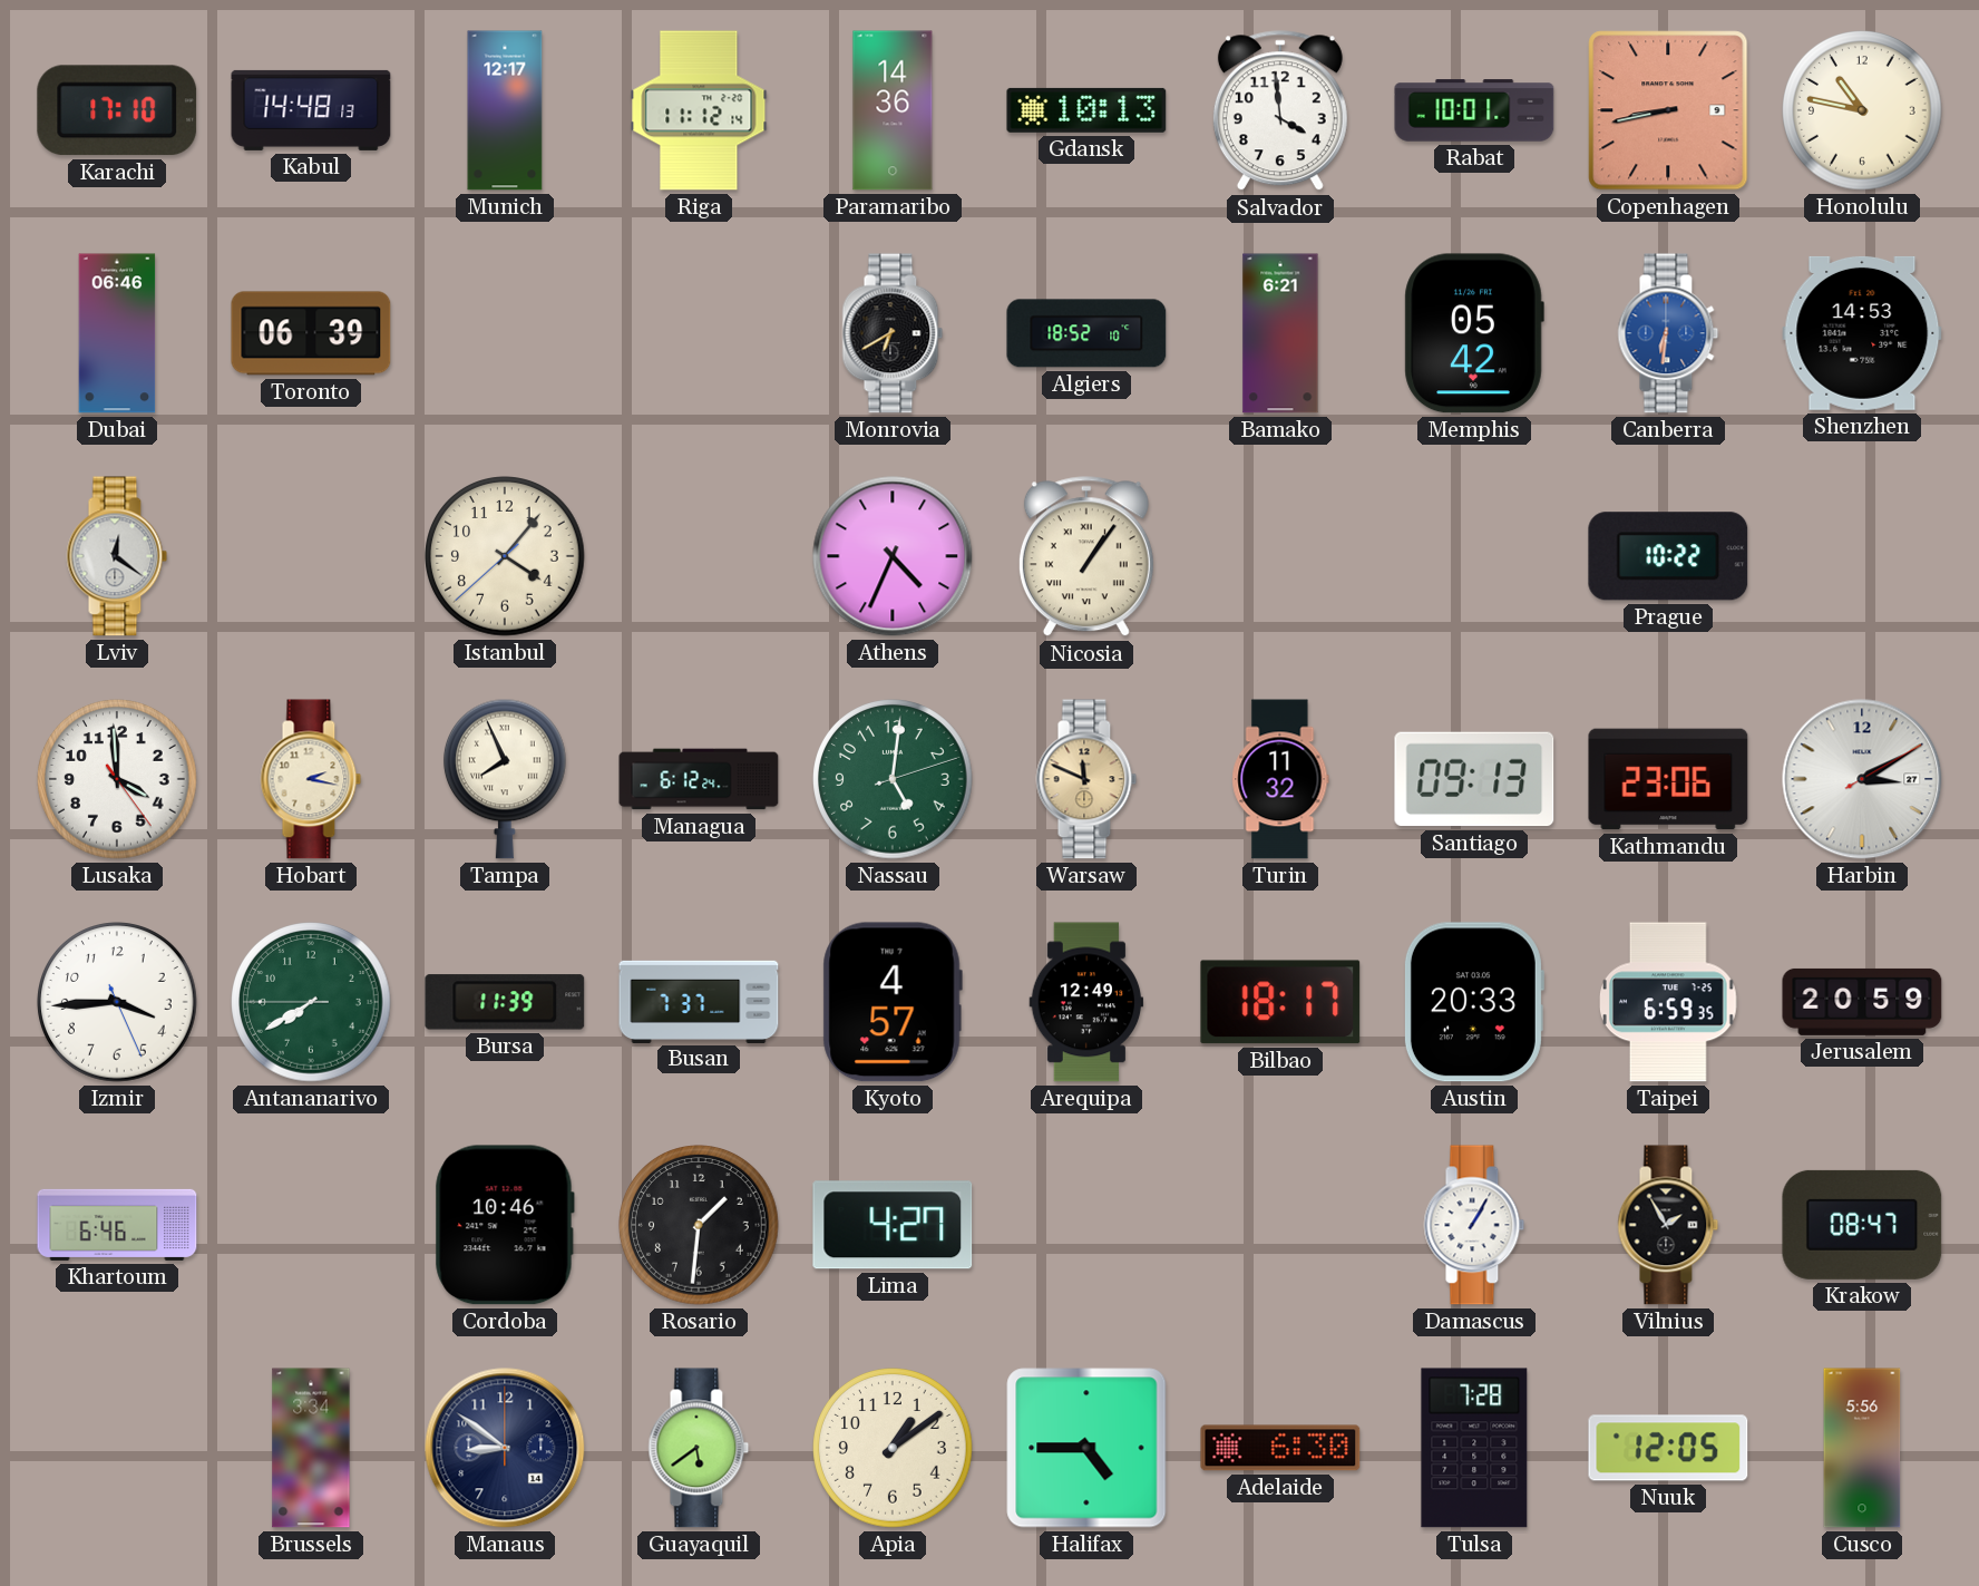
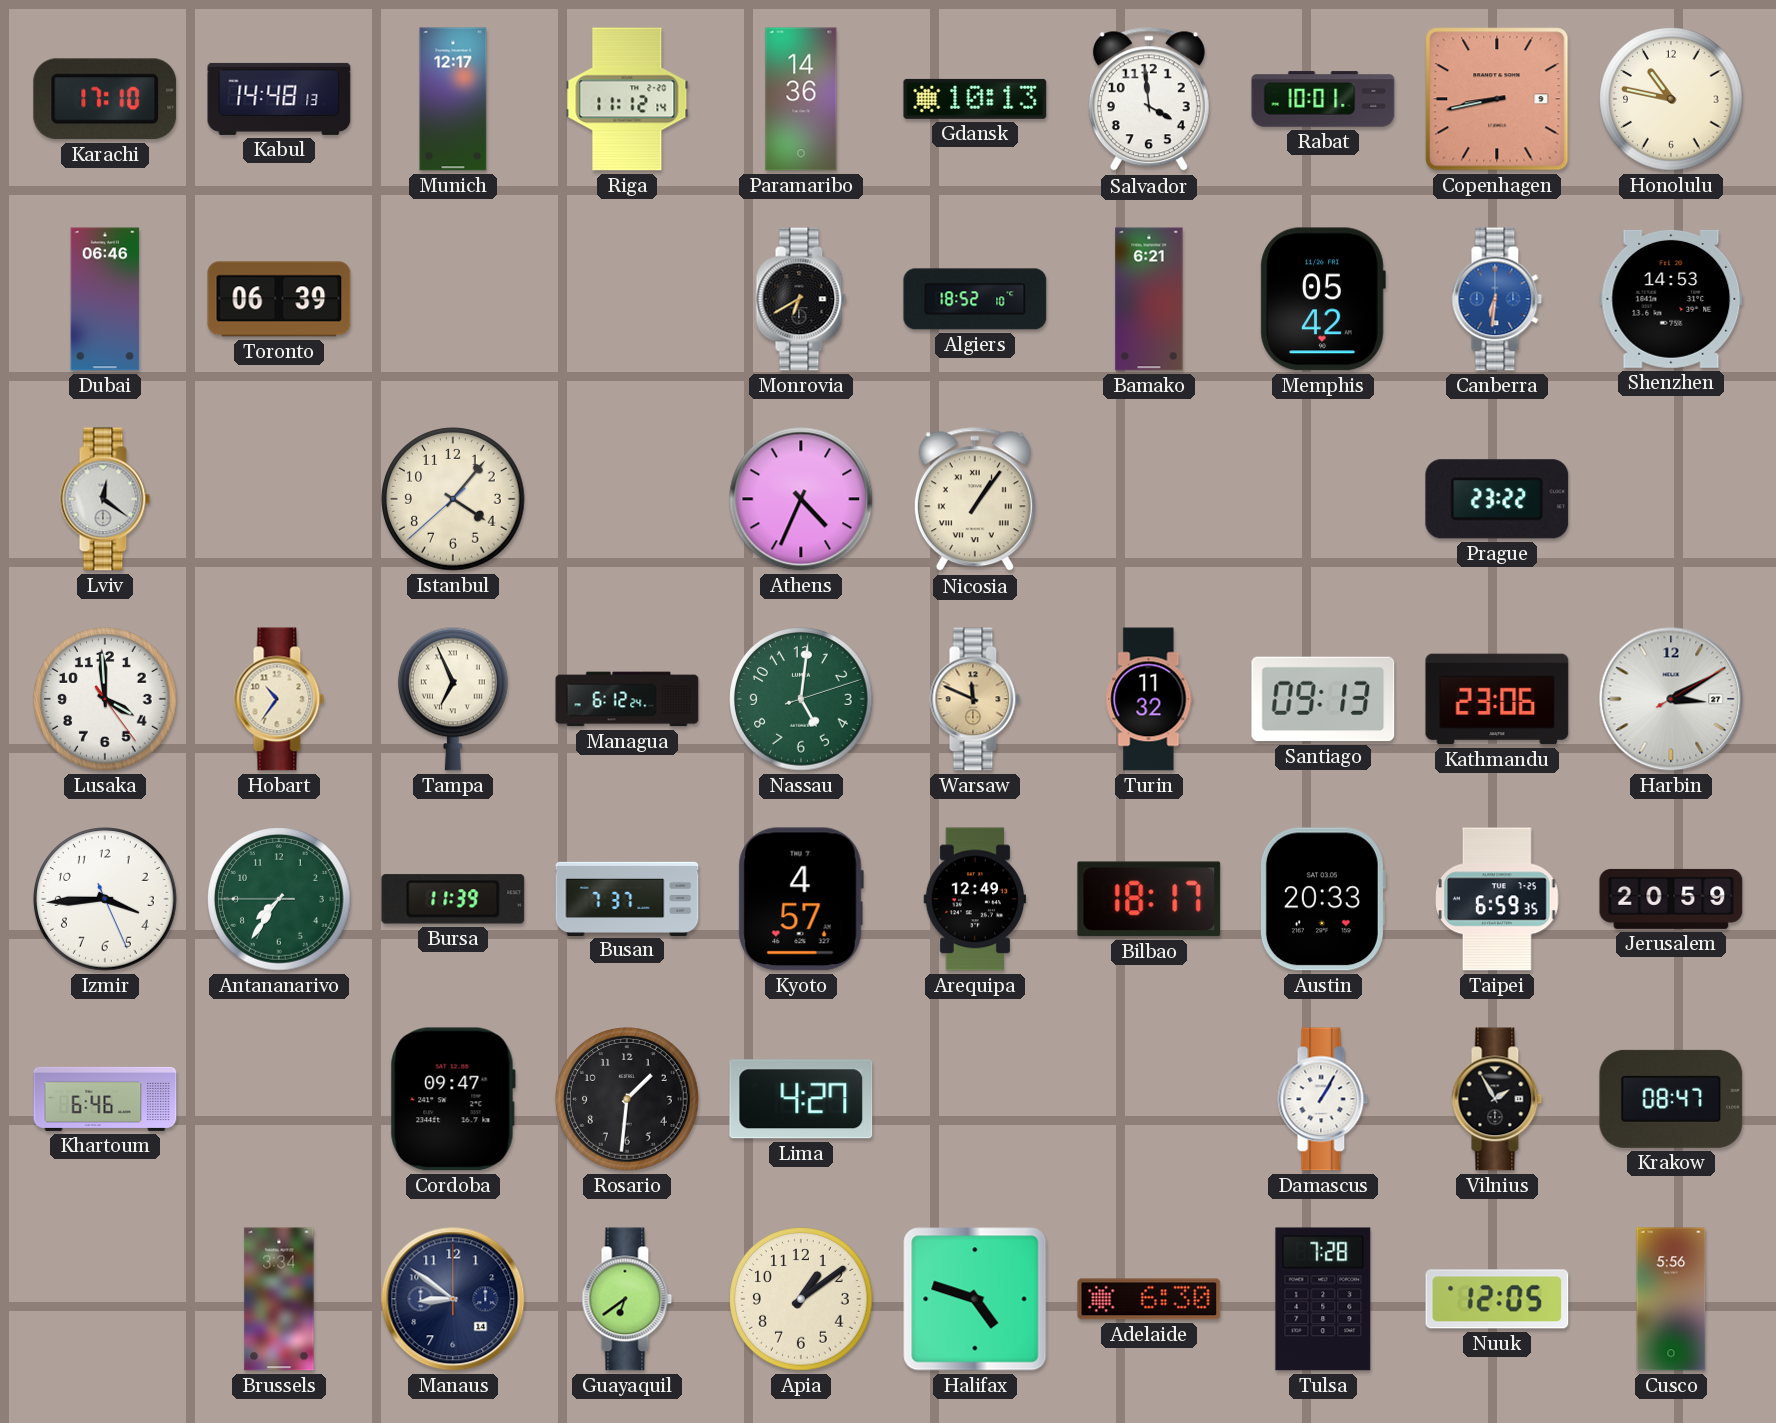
Prague: 10:22 -> 23:22 (1497, 499)
Hobart: 2:17 -> 10:36 (279, 699)
Tampa: 7:56 -> 6:56 (454, 699)
Antananarivo: 7:39 -> 7:35 (279, 899)
Cordoba: 10:46 -> 09:47 (453, 1099)
Guayaquil: 5:39 -> 6:39 (627, 1299)
Halifax: 4:45 -> 4:48 (975, 1299)
